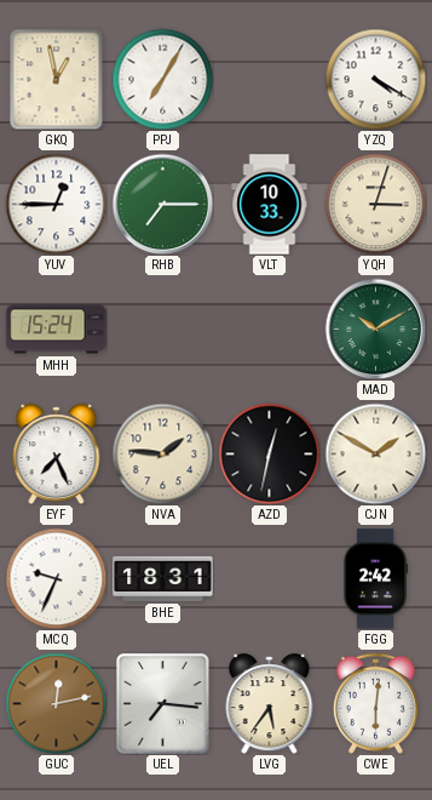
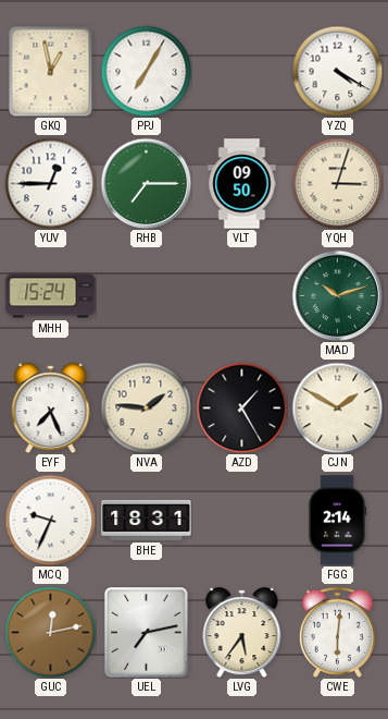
VLT: 10:33 -> 09:50 (242, 184)
MAD: 10:10 -> 10:12 (337, 295)
AZD: 12:32 -> 1:25 (241, 407)
FGG: 2:42 -> 2:14 (337, 521)
UEL: 7:16 -> 7:13 (147, 633)
